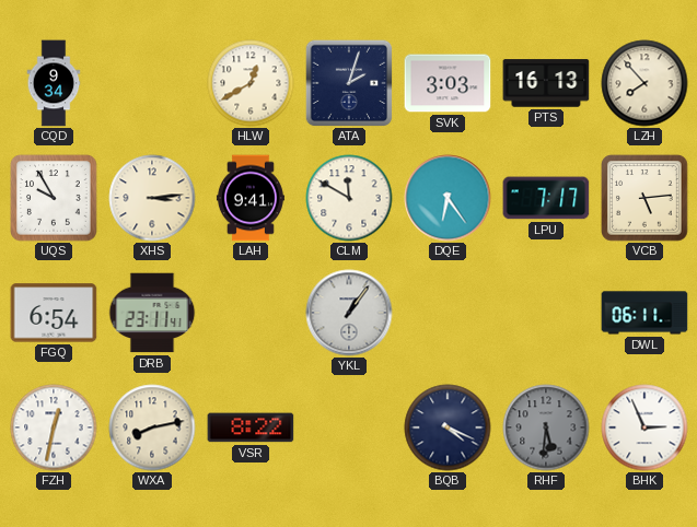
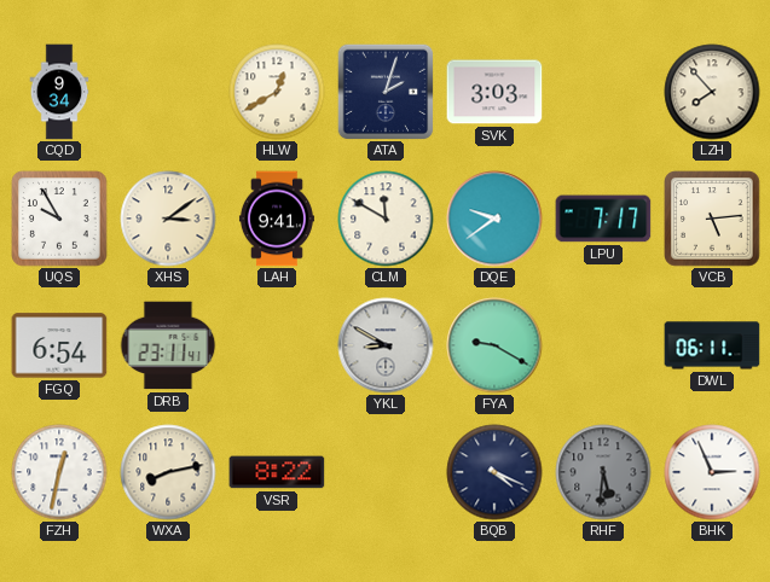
PTS: 16:13 -> none (546, 83)
XHS: 3:14 -> 3:09 (168, 219)
DQE: 6:24 -> 9:39 (494, 219)
YKL: 1:06 -> 8:50 (386, 345)
FYA: none -> 9:20 (494, 345)
